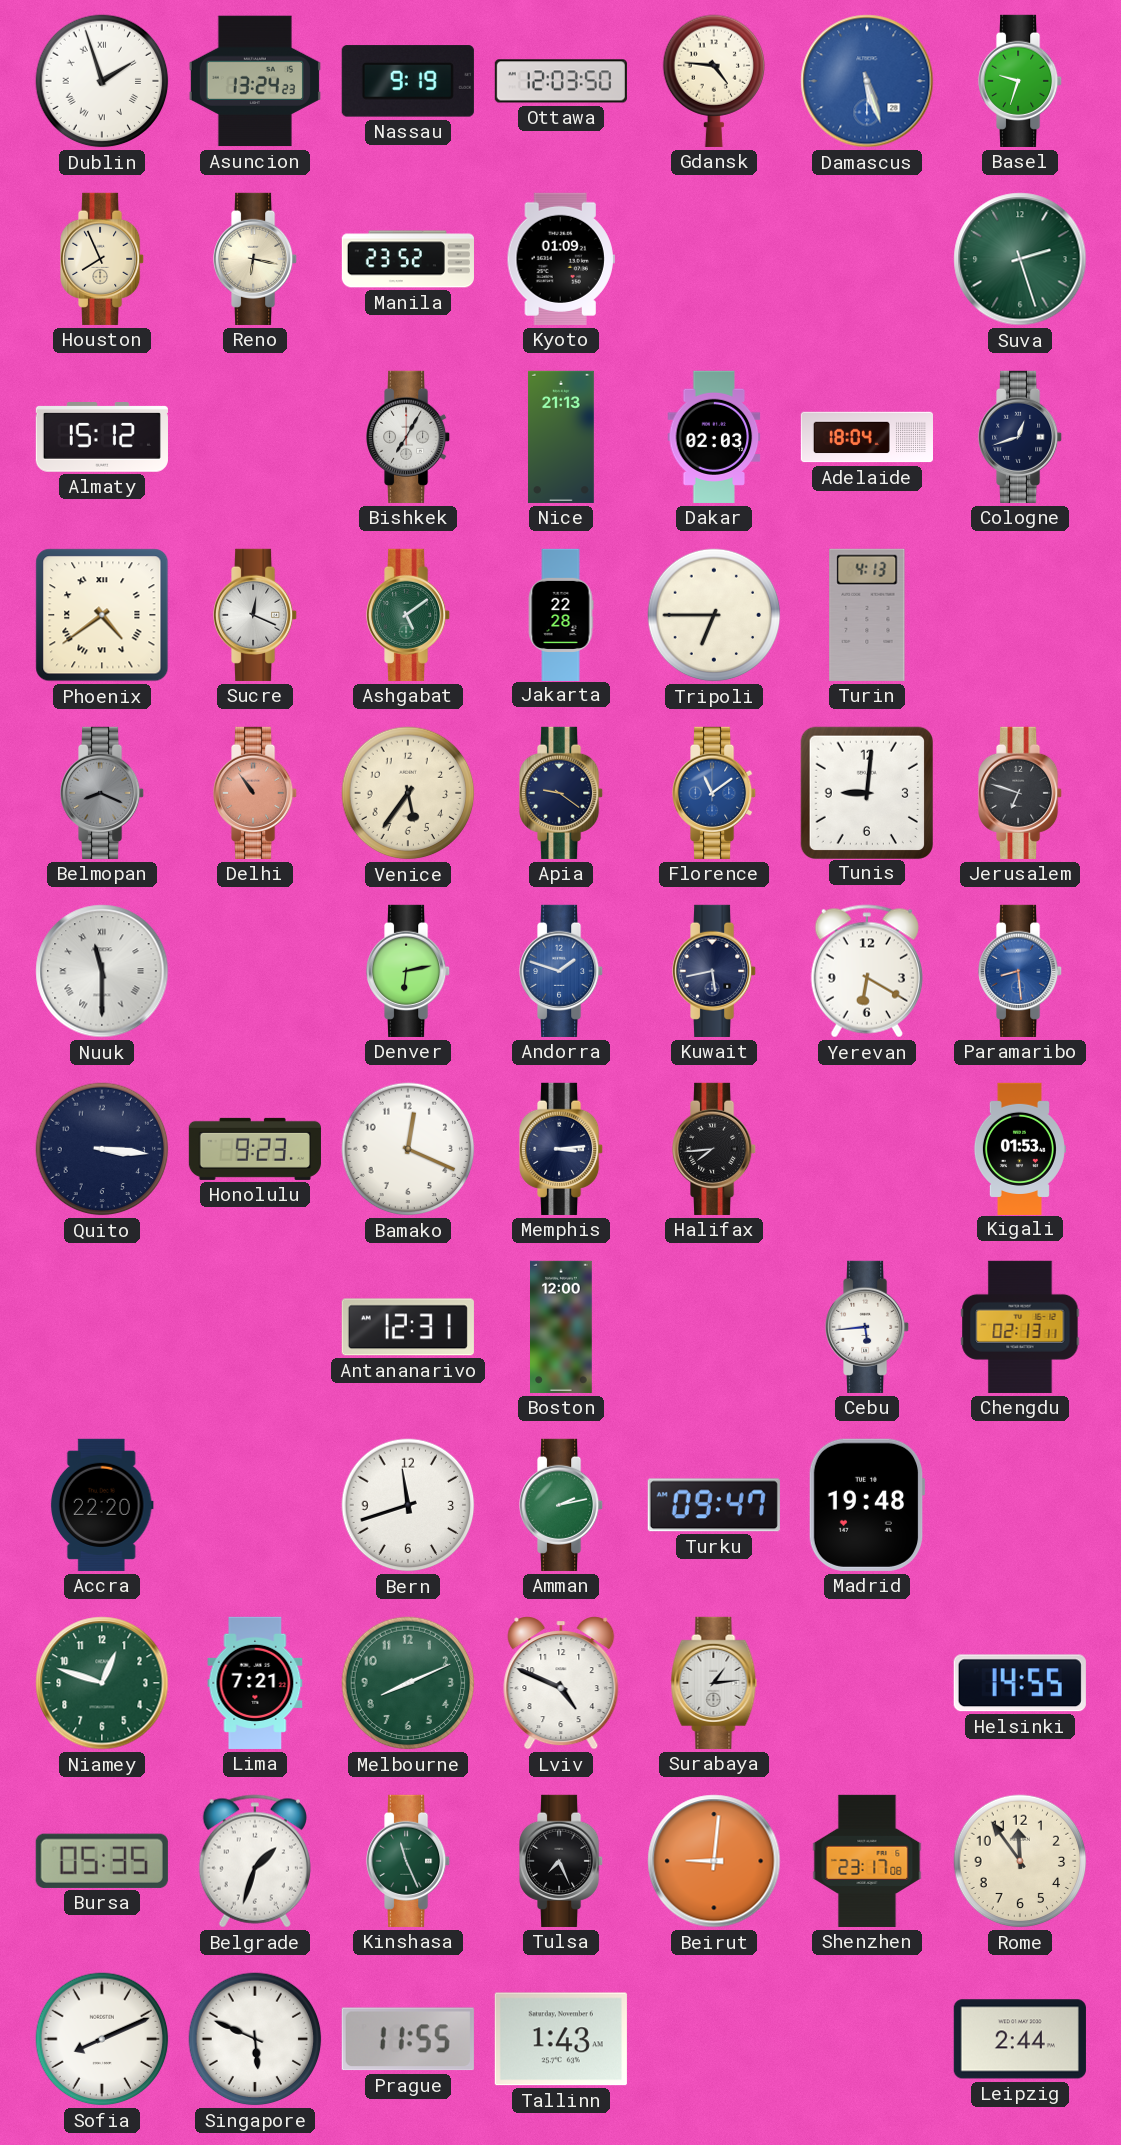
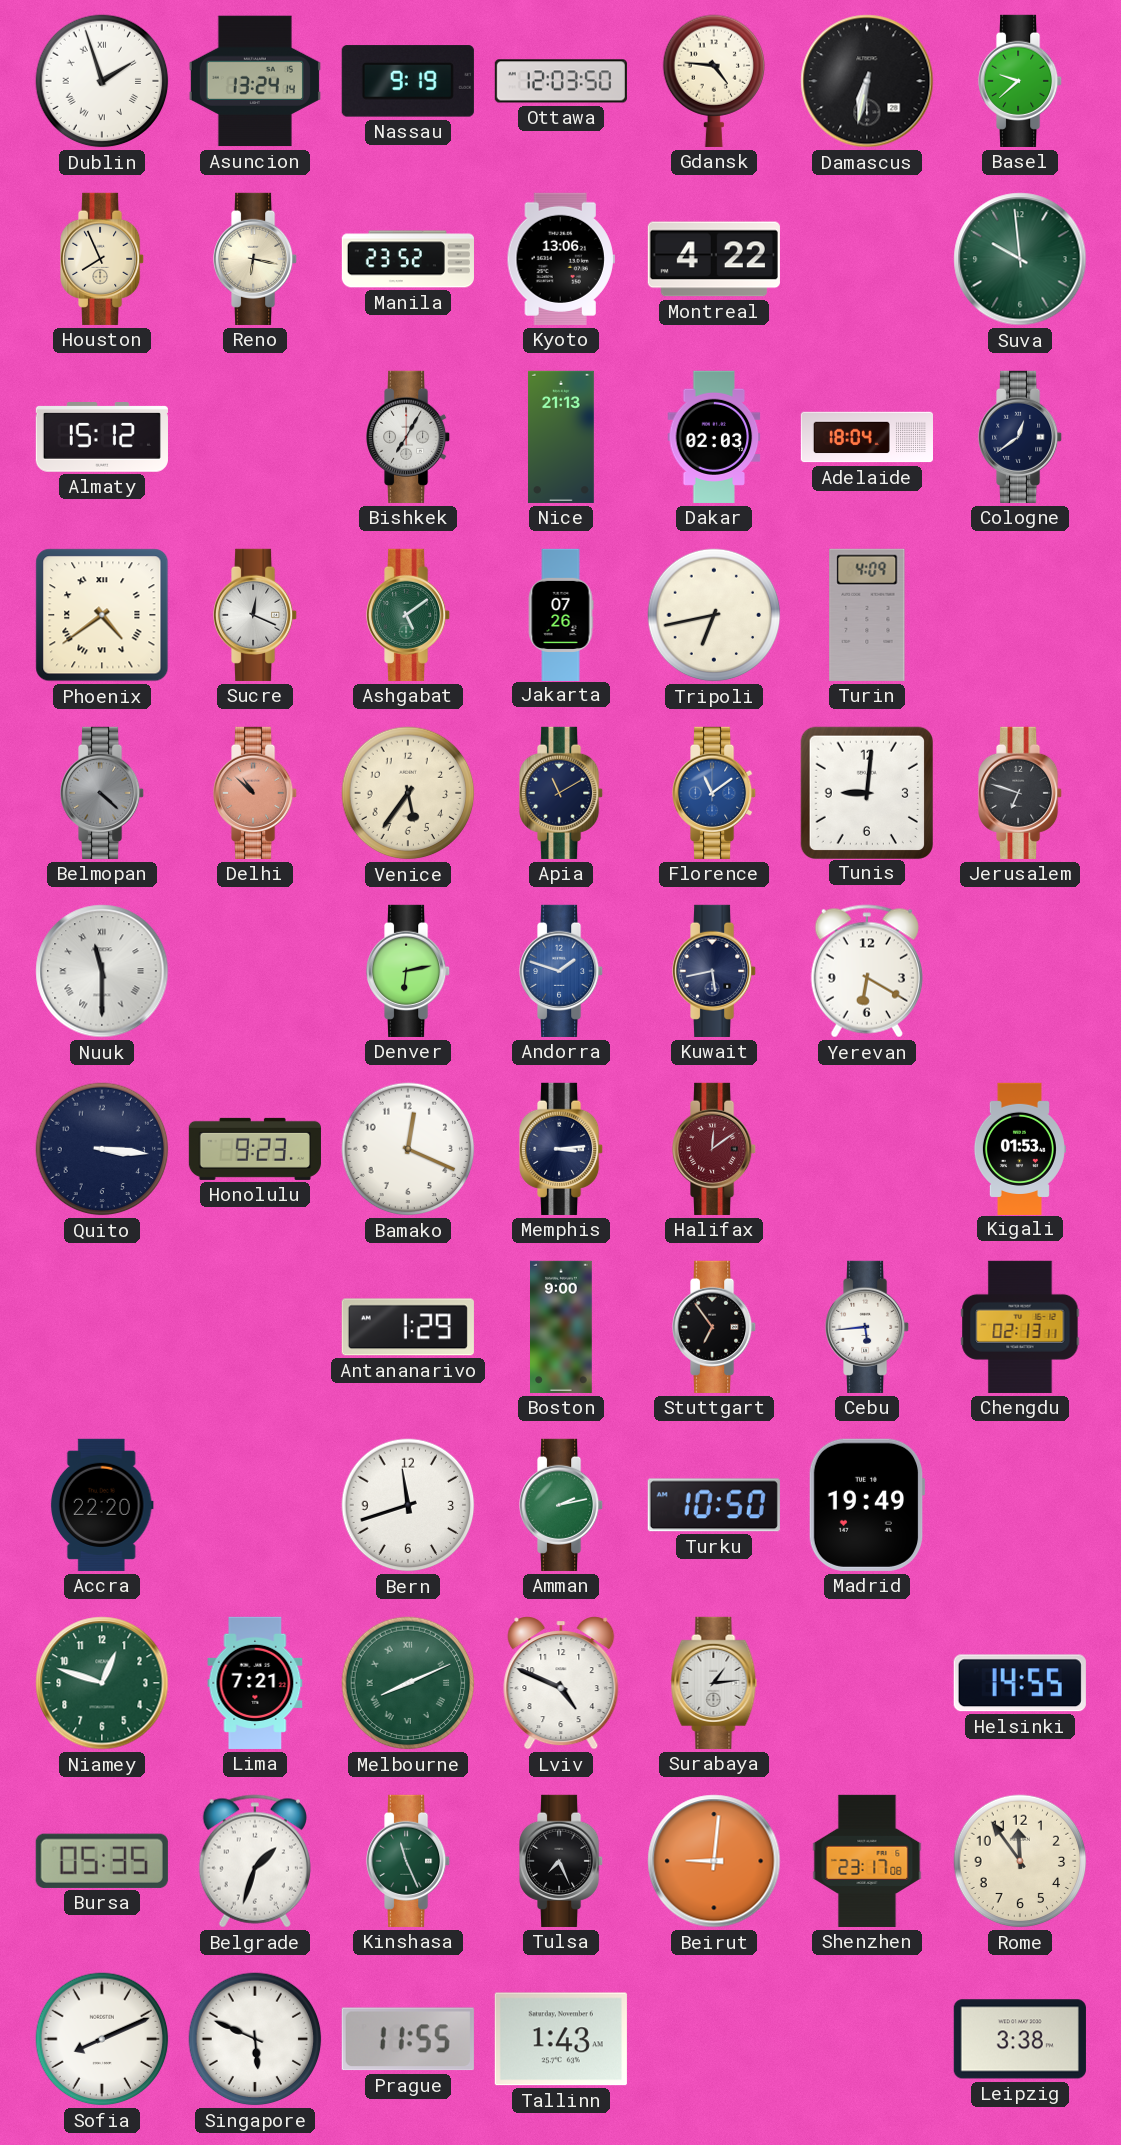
Asuncion: 13:24:23 -> 13:24:14 (255, 81)
Damascus: 5:27 -> 6:32 (867, 81)
Damascus dial: blue -> black (867, 81)
Basel: 9:33 -> 9:38 (1021, 81)
Kyoto: 01:09 -> 13:06 (561, 259)
Montreal: none -> 4:22 (714, 259)
Suva: 2:27 -> 9:59 (1020, 259)
Cologne: 12:42 -> 12:39 (1021, 437)
Jakarta: 22:28 -> 07:26 (561, 614)
Tripoli: 6:45 -> 6:43 (714, 615)
Turin: 4:13 -> 4:09 (867, 615)
Belmopan: 8:19 -> 4:22 (103, 793)
Delhi: 10:54 -> 10:52 (256, 793)
Apia: 9:21 -> 11:10 (562, 793)
Paramaribo: 8:29 -> none (1021, 971)
Halifax: 7:44 -> 12:09 (715, 1149)
Halifax dial: black -> burgundy (715, 1149)
Antananarivo: 12:31 -> 1:29 (408, 1327)
Boston: 12:00 -> 9:00 (561, 1327)
Stuttgart: none -> 6:54 (715, 1327)
Turku: 09:47 -> 10:50 (714, 1505)
Madrid: 19:48 -> 19:49 (867, 1505)
Melbourne numerals: Arabic -> Roman (408, 1683)
Leipzig: 2:44 -> 3:38 (1020, 2039)
